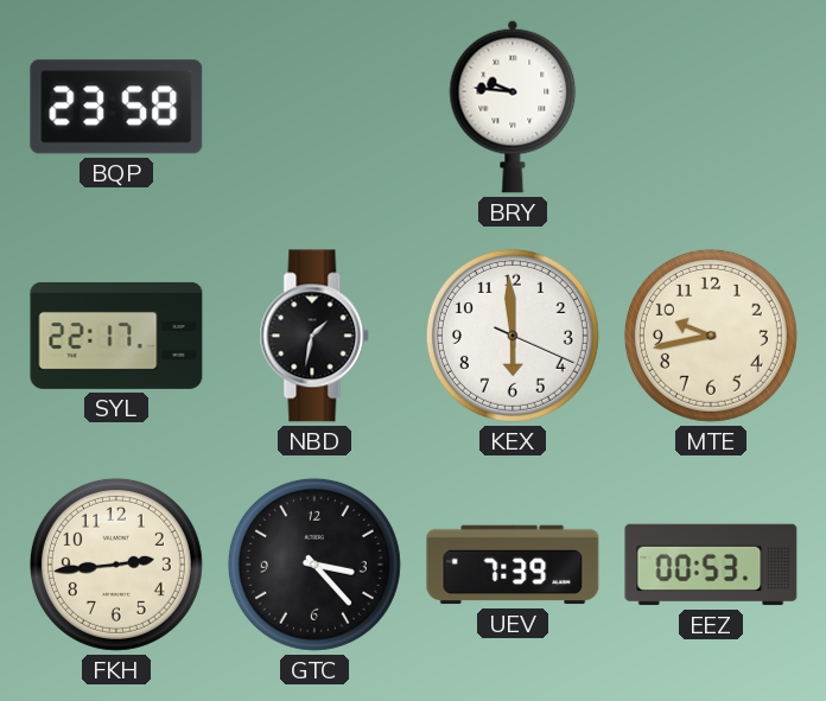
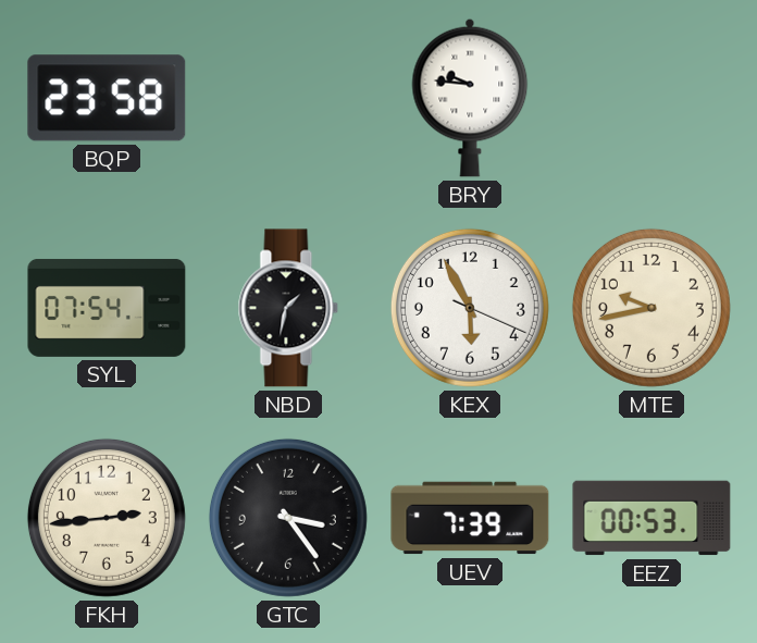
SYL: 22:17 -> 07:54 (107, 308)
KEX: 5:59 -> 5:55 (470, 308)
GTC: 3:23 -> 3:24 (288, 518)
